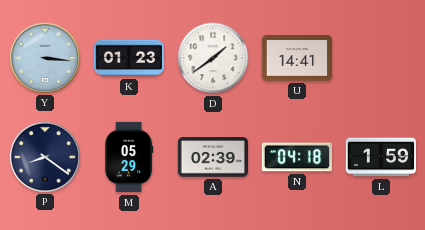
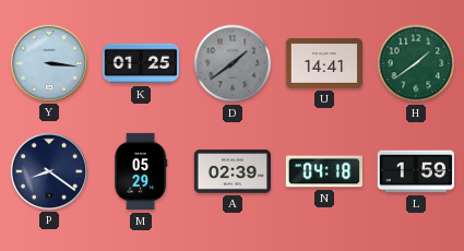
K: 01:23 -> 01:25 (140, 63)
D dial: white -> grey (233, 63)
H: none -> 1:39 (416, 63)
